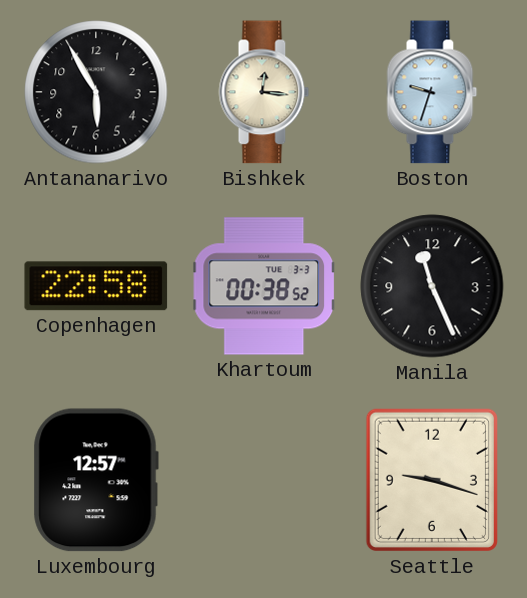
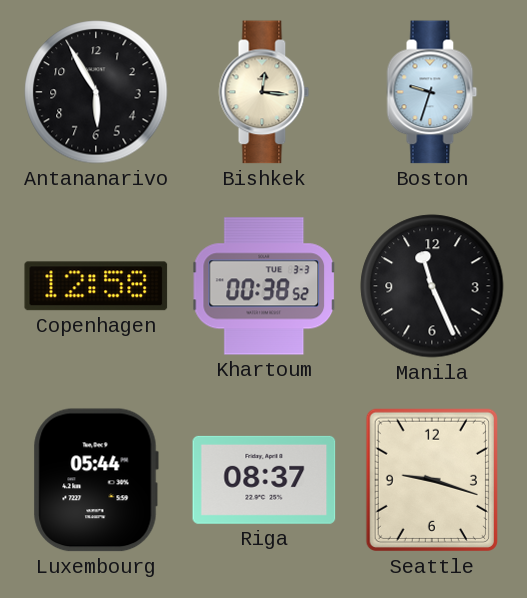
Copenhagen: 22:58 -> 12:58 (96, 286)
Luxembourg: 12:57 -> 05:44 (96, 480)
Riga: none -> 08:37 (264, 480)
